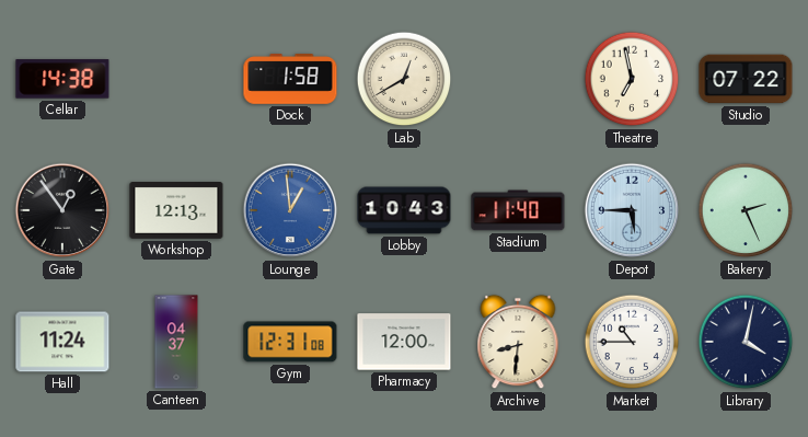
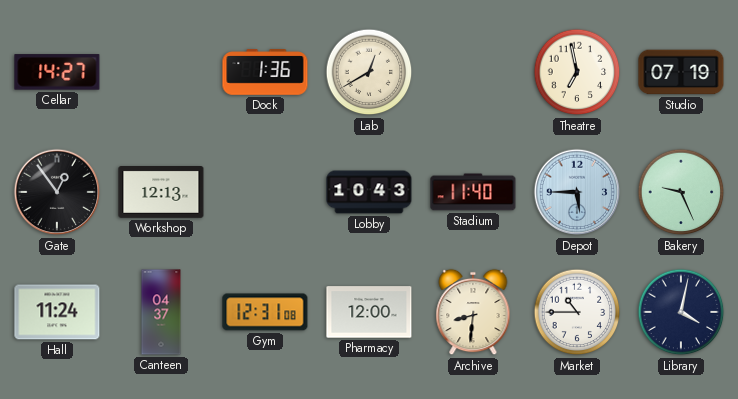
Cellar: 14:38 -> 14:27 (57, 72)
Dock: 1:58 -> 1:36 (265, 72)
Studio: 07:22 -> 07:19 (681, 72)
Lounge: 12:59 -> none (290, 210)
Bakery: 2:26 -> 9:26 (681, 192)
